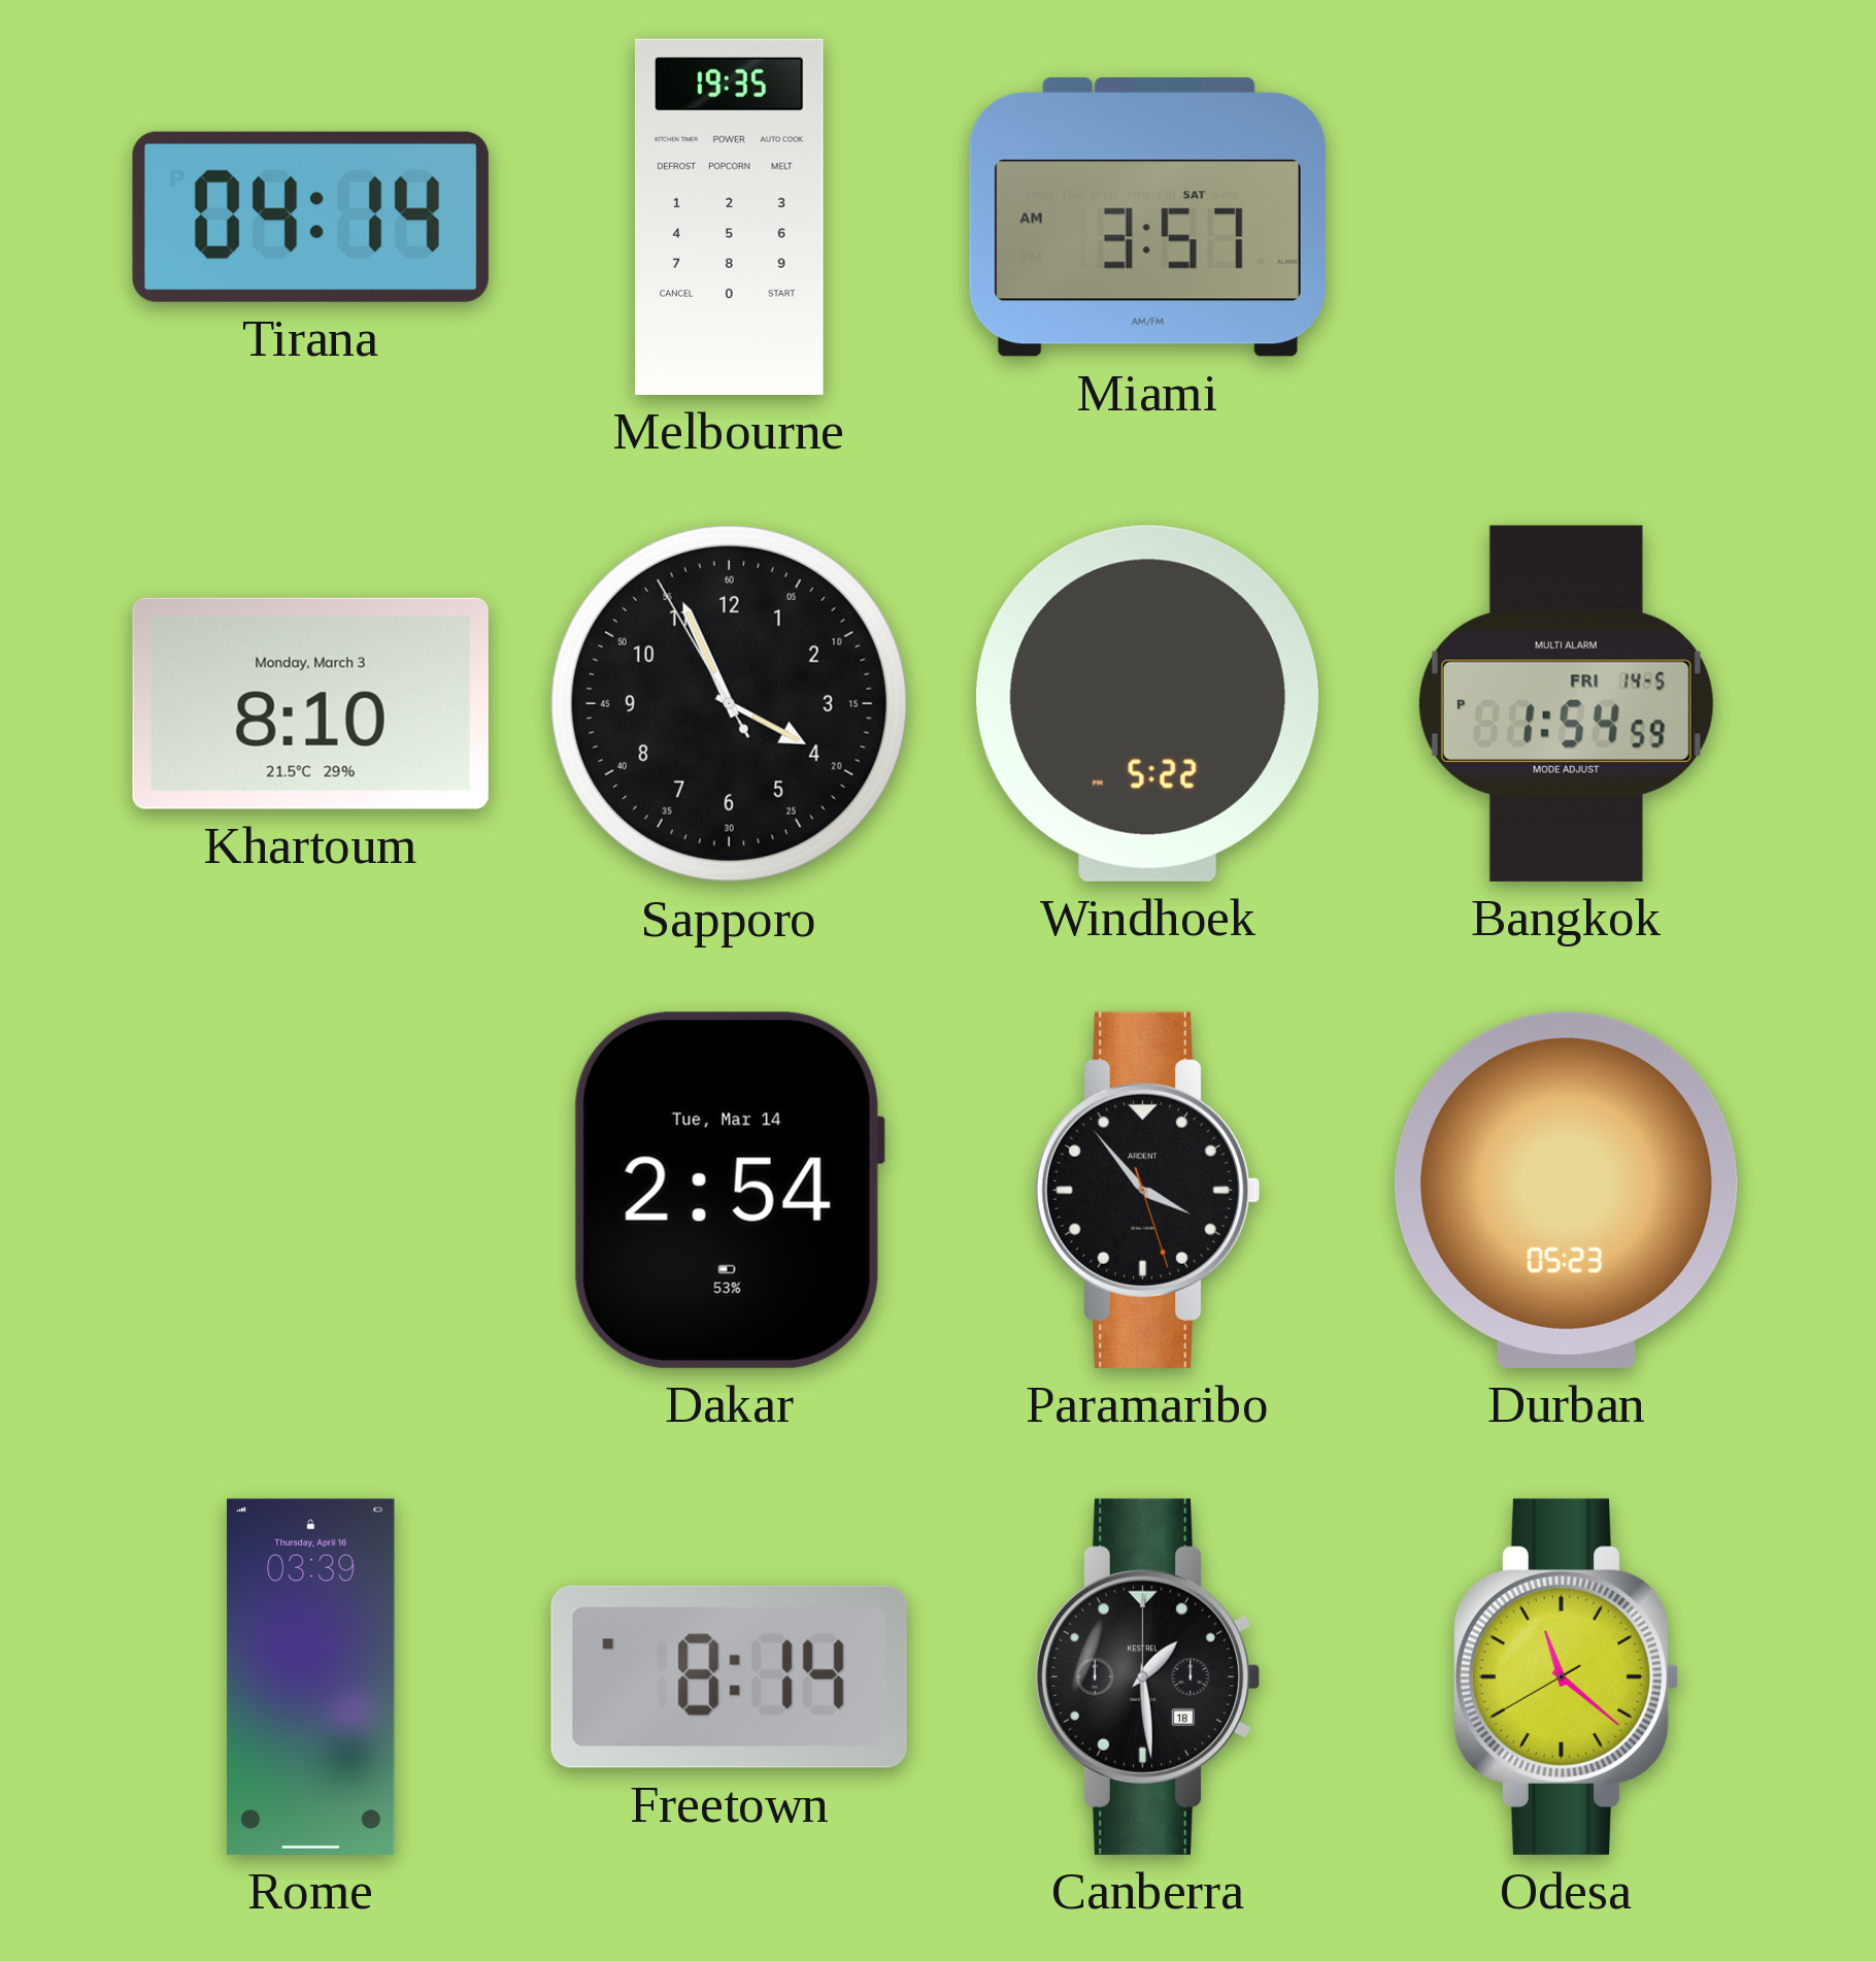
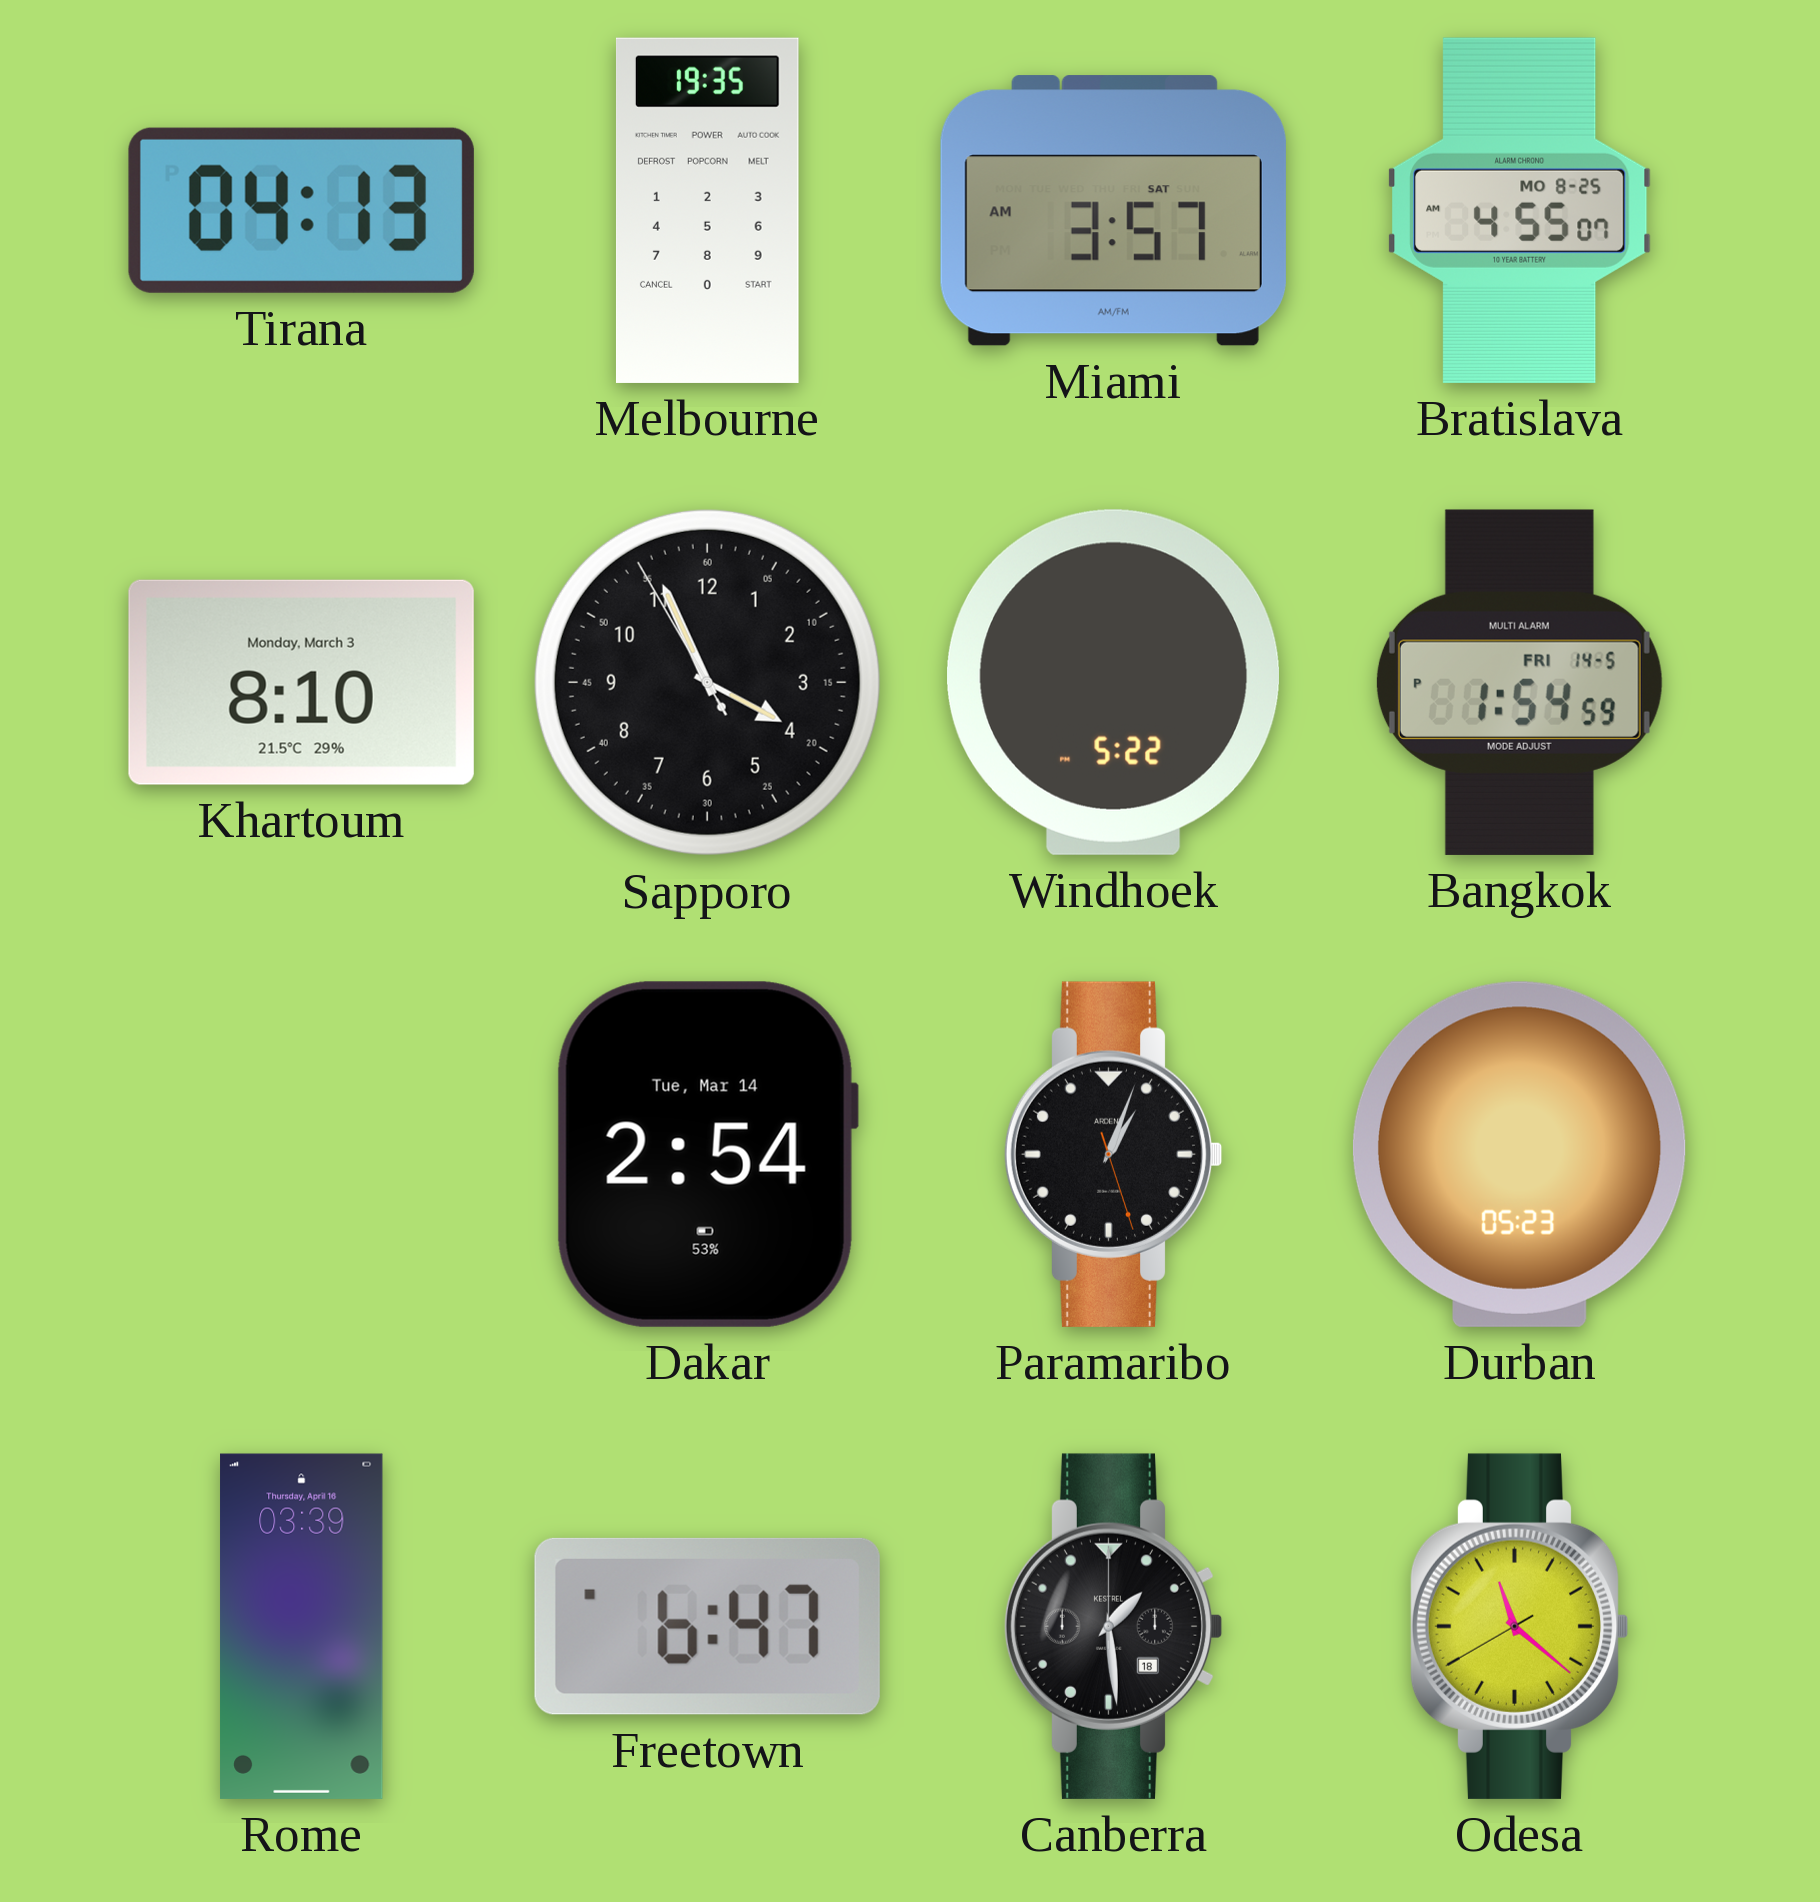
Tirana: 04:14 -> 04:13 (301, 210)
Bratislava: none -> 4:55 (1520, 210)
Paramaribo: 3:53 -> 1:03 (1113, 1154)
Freetown: 8:14 -> 6:47 (707, 1626)
